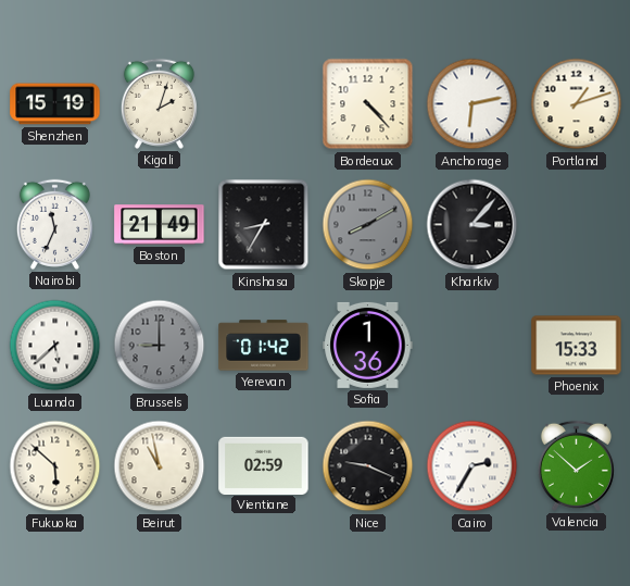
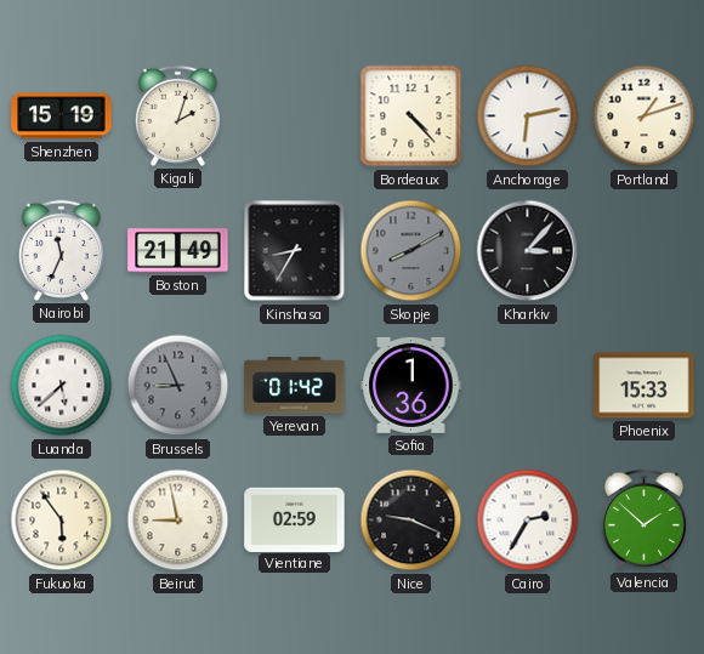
Brussels: 9:00 -> 8:56 (178, 386)
Fukuoka: 5:52 -> 5:54 (62, 521)
Beirut: 10:58 -> 8:58 (178, 521)
